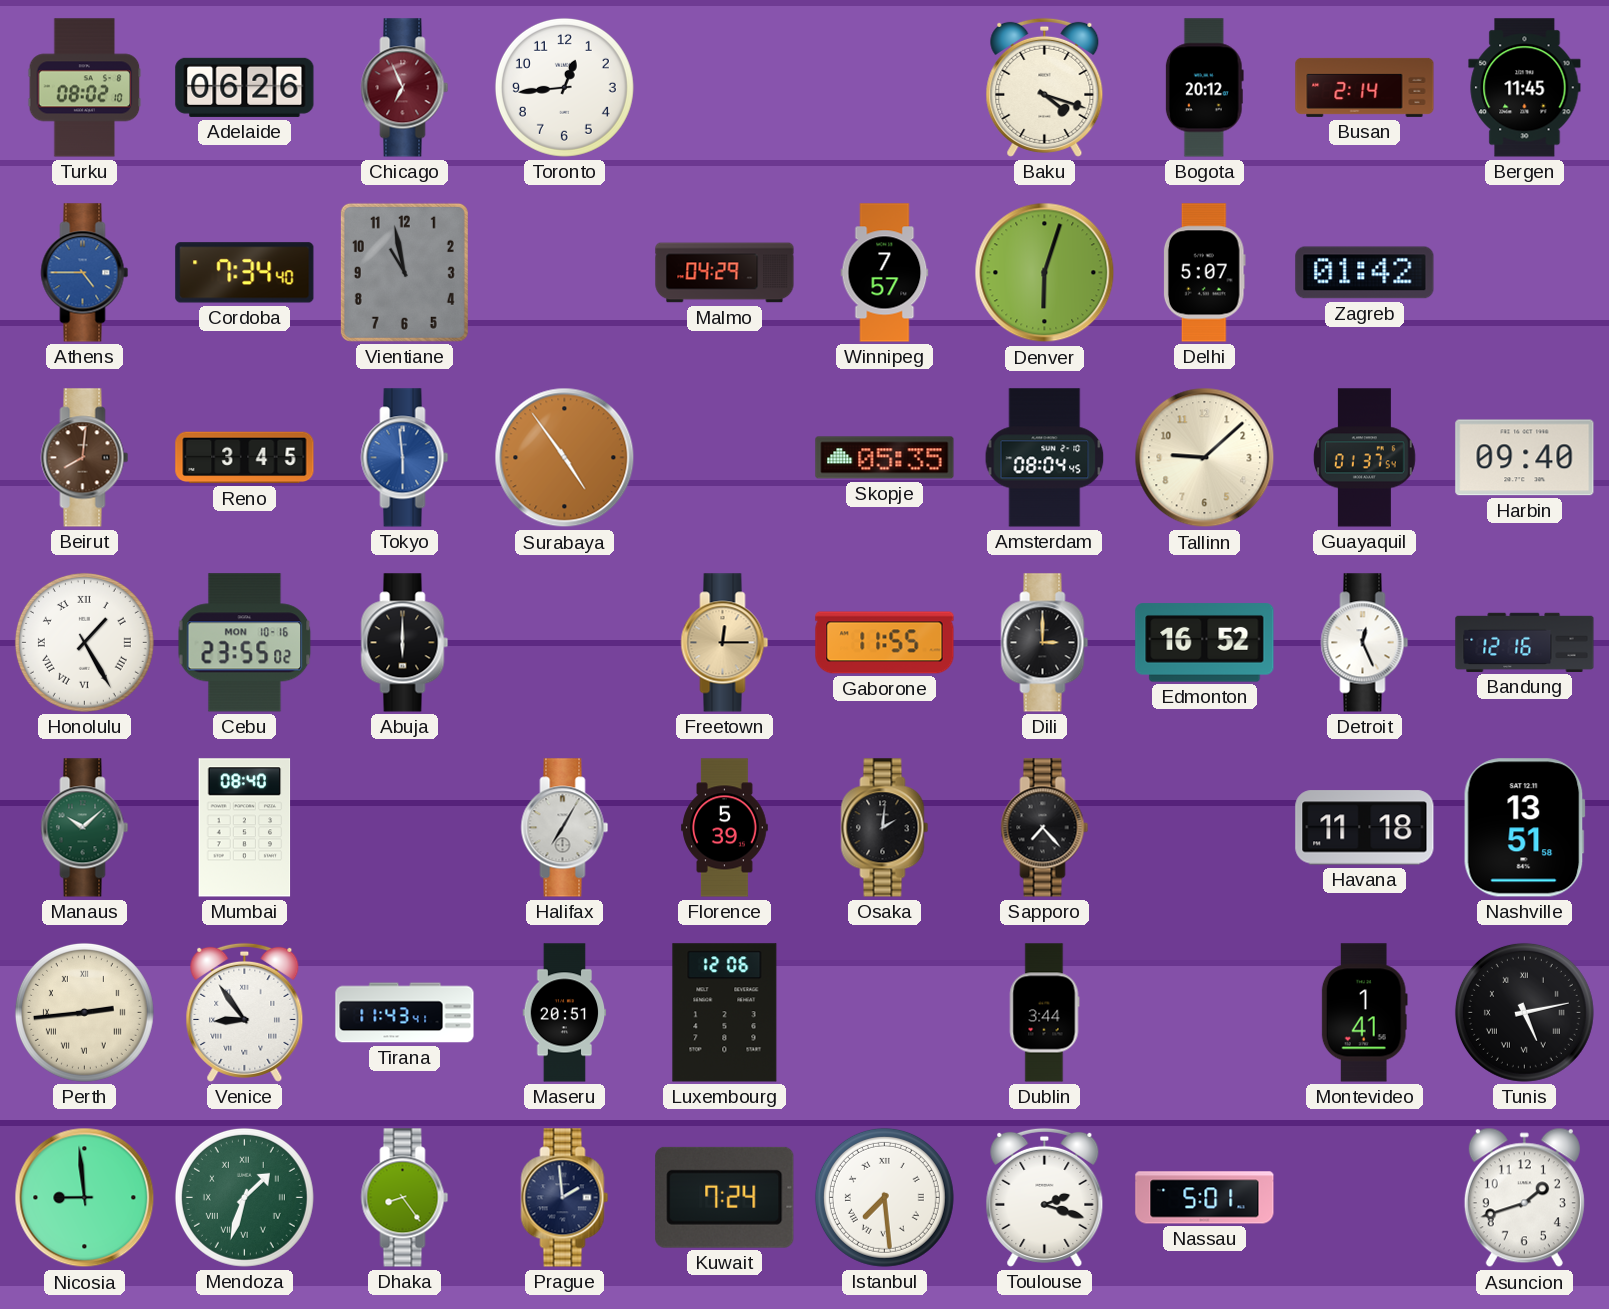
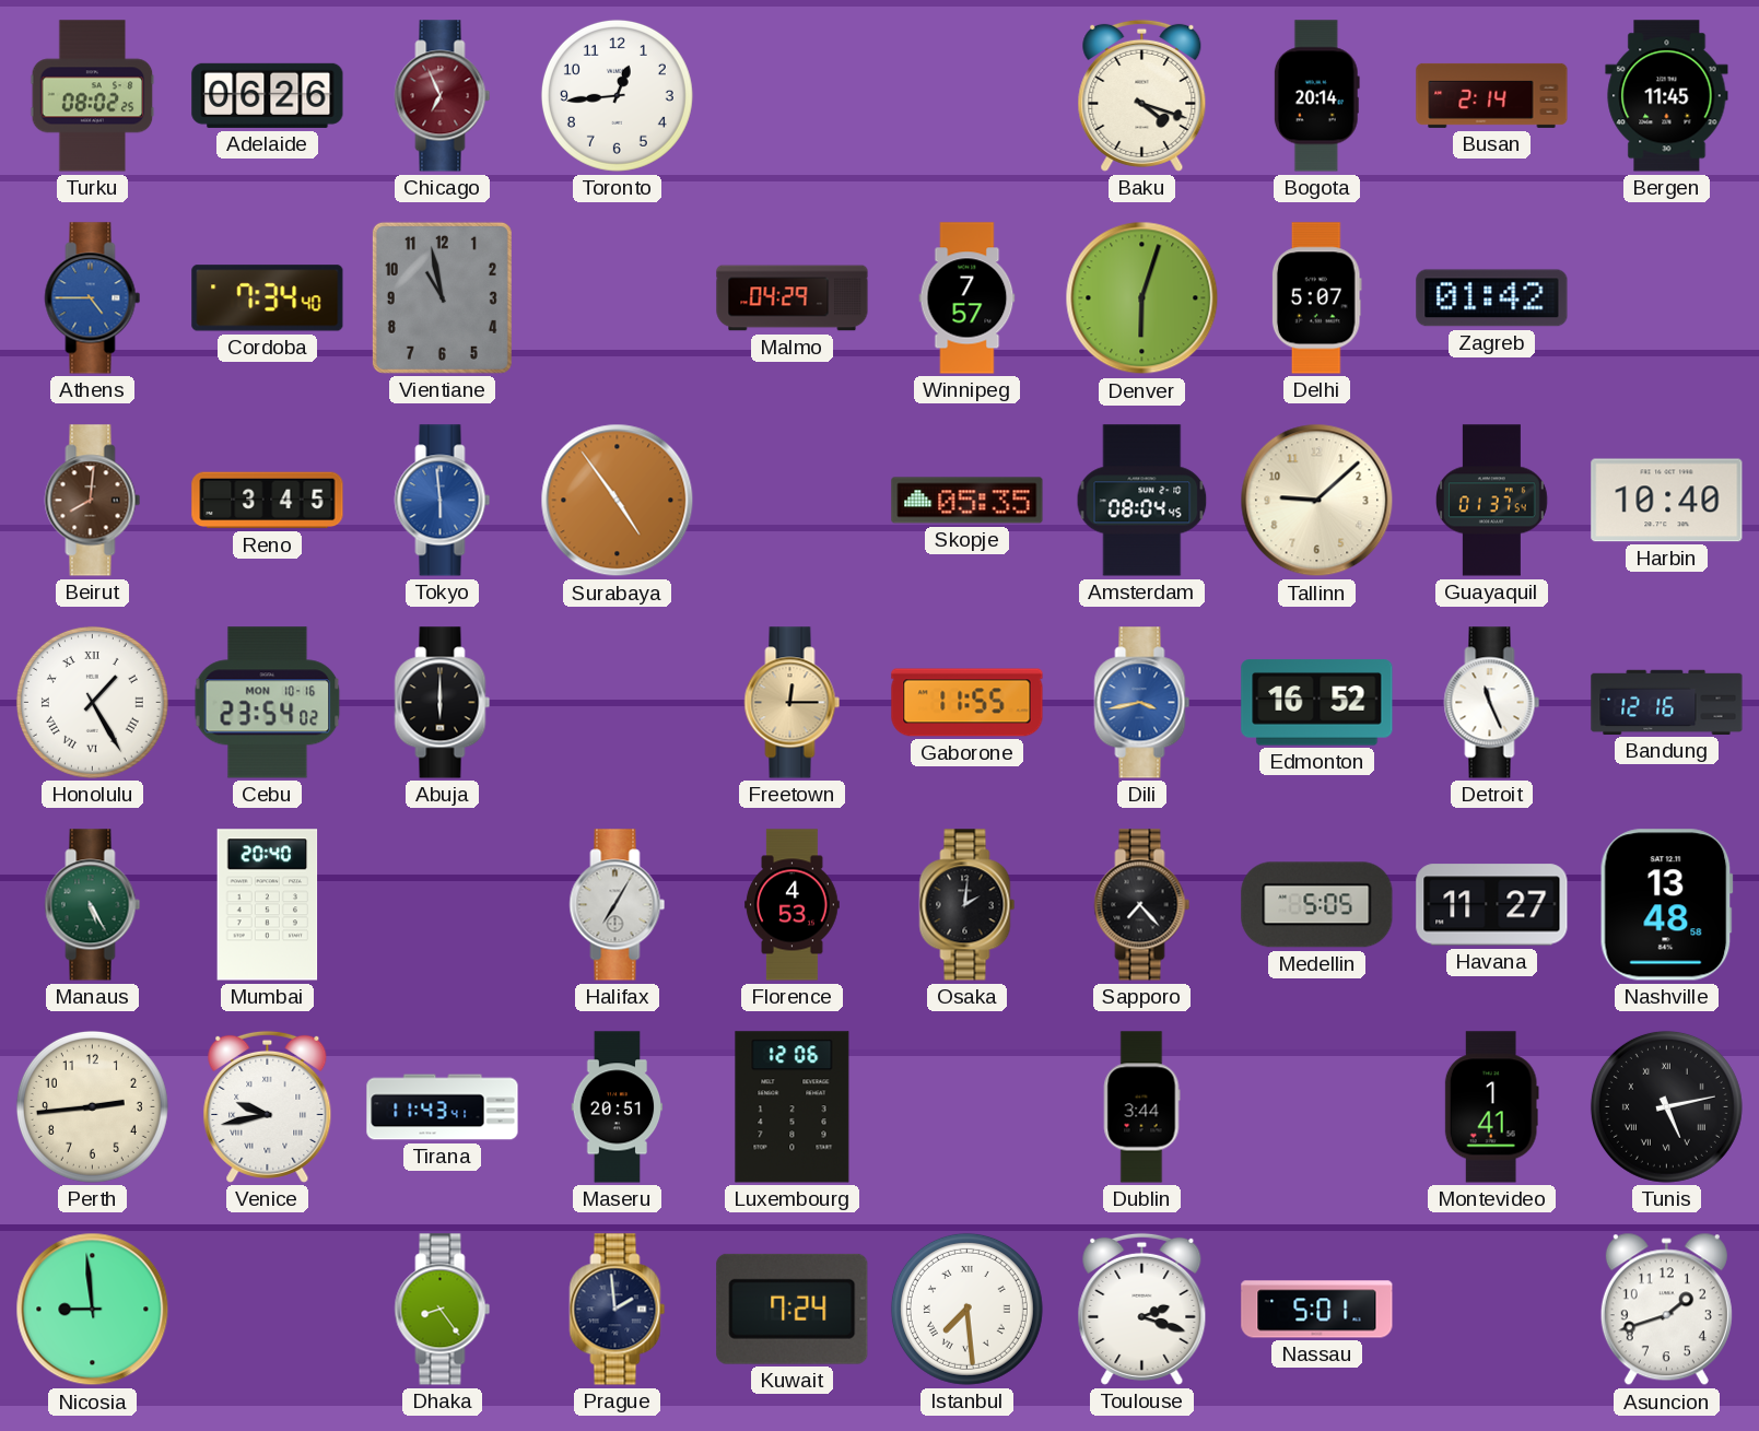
Turku: 08:02:10 -> 08:02:25 (93, 96)
Bogota: 20:12 -> 20:14 (1316, 96)
Harbin: 09:40 -> 10:40 (1667, 501)
Cebu: 23:55 -> 23:54 (268, 703)
Dili: 3:00 -> 3:43 (1142, 703)
Dili dial: black -> blue (1142, 703)
Detroit: 12:26 -> 11:26 (1492, 703)
Manaus: 10:08 -> 5:25 (93, 905)
Mumbai: 08:40 -> 20:40 (268, 905)
Florence: 5:39 -> 4:53 (793, 905)
Medellin: none -> 5:05 (1317, 905)
Havana: 11:18 -> 11:27 (1492, 905)
Nashville: 13:51 -> 13:48 (1666, 905)
Perth numerals: Roman -> Arabic (92, 1106)
Venice: 8:54 -> 9:43 (268, 1106)
Mendoza: 1:33 -> none (244, 1197)
